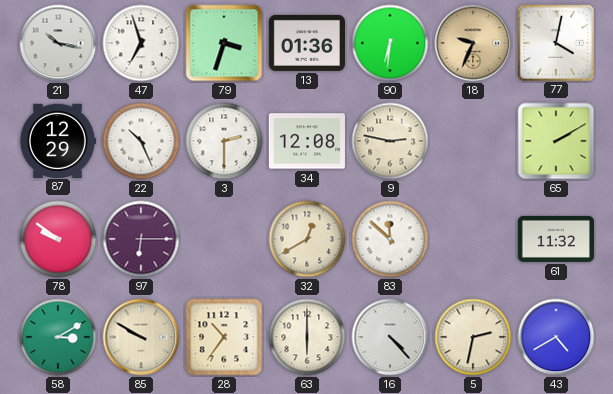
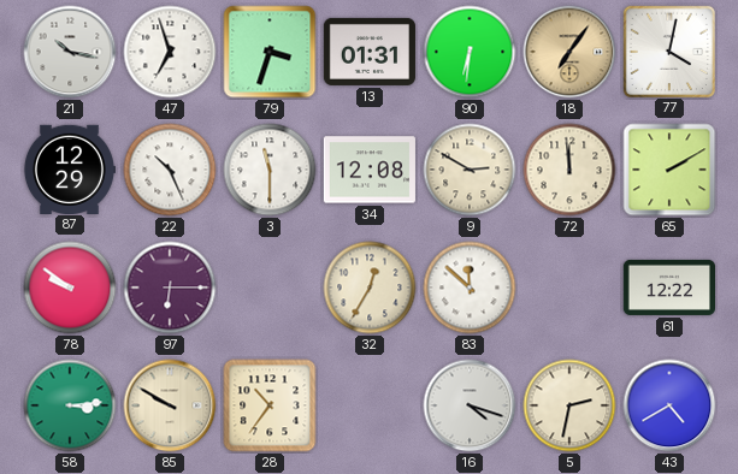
13: 01:36 -> 01:31 (370, 52)
18: 9:34 -> 7:06 (569, 52)
3: 2:30 -> 11:30 (270, 170)
9: 2:47 -> 2:50 (470, 170)
72: none -> 11:59 (569, 170)
32: 12:40 -> 12:35 (370, 288)
61: 11:32 -> 12:22 (668, 288)
58: 3:10 -> 3:14 (70, 405)
63: 6:00 -> none (307, 337)
16: 4:23 -> 4:18 (470, 405)
